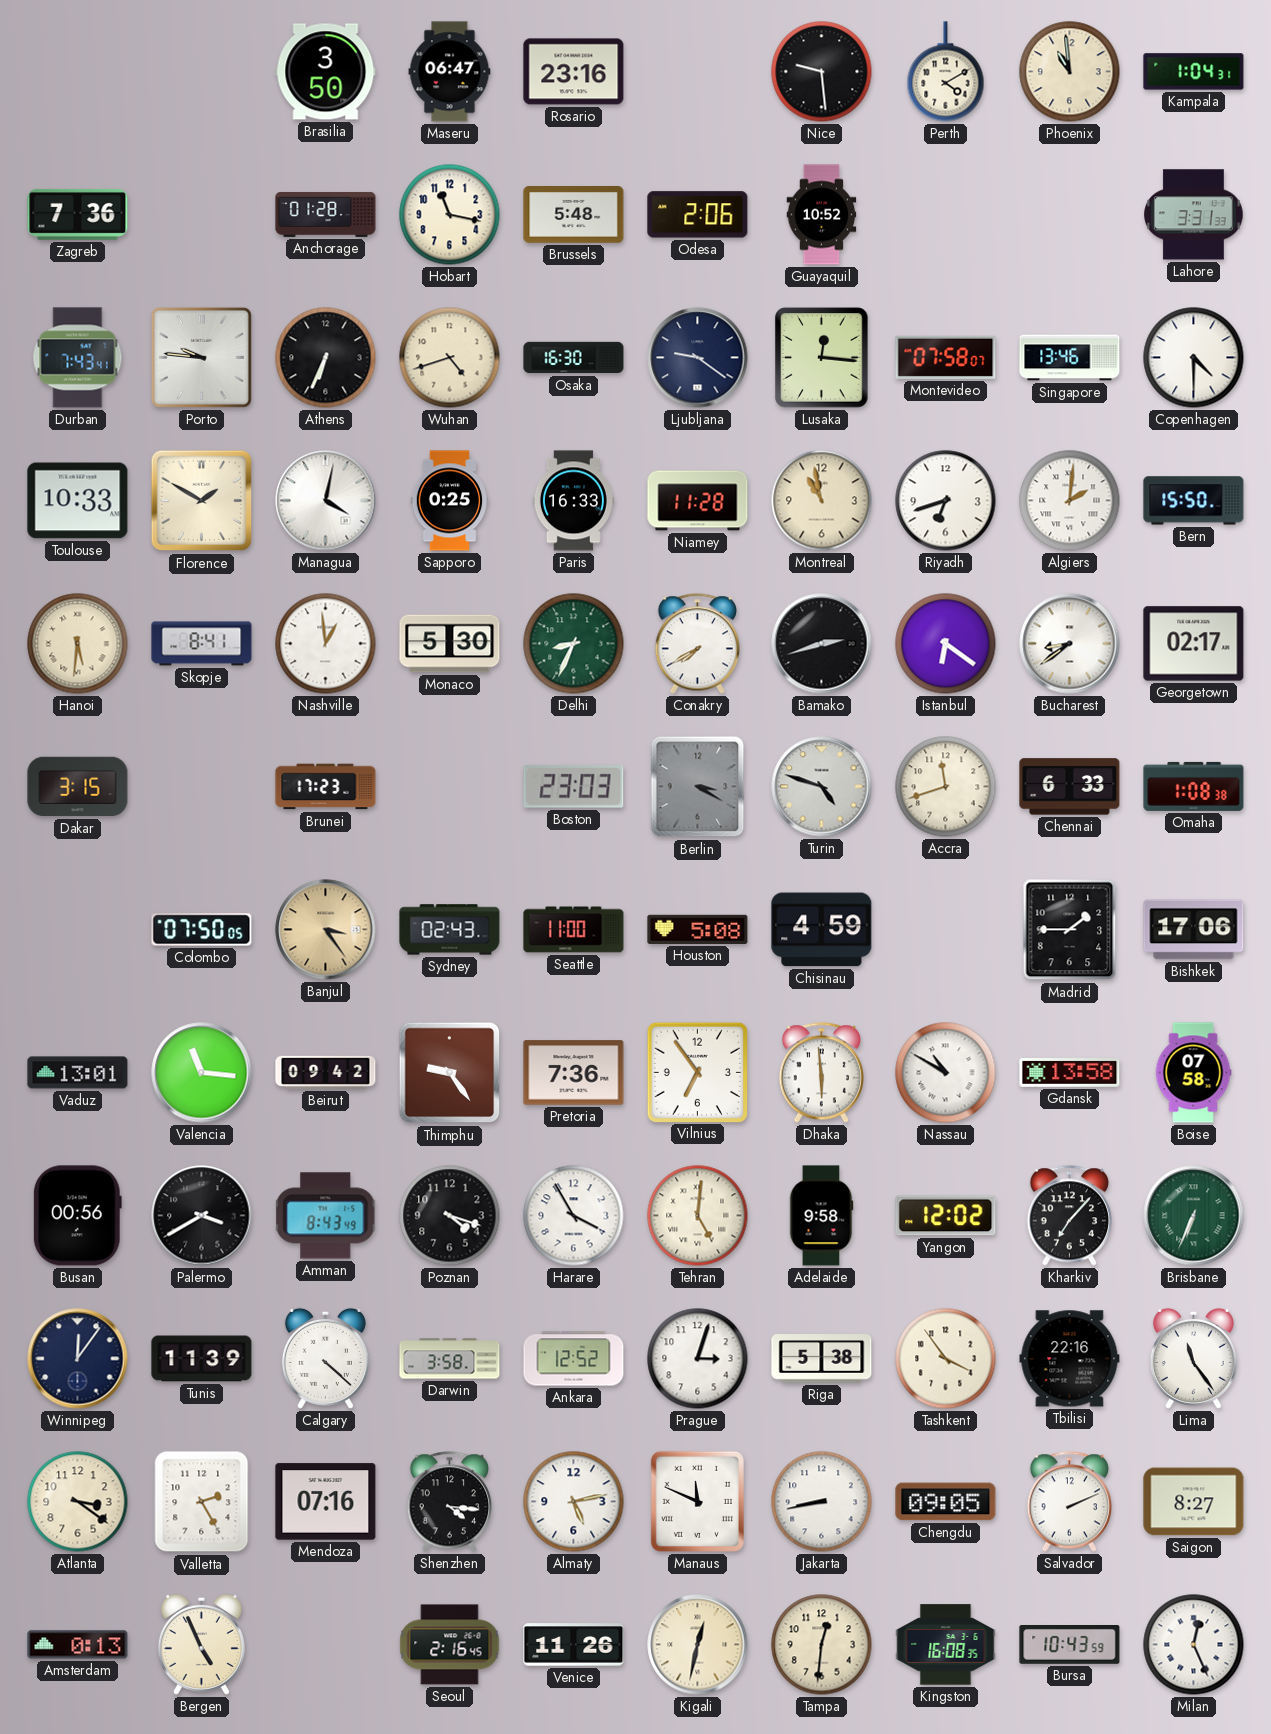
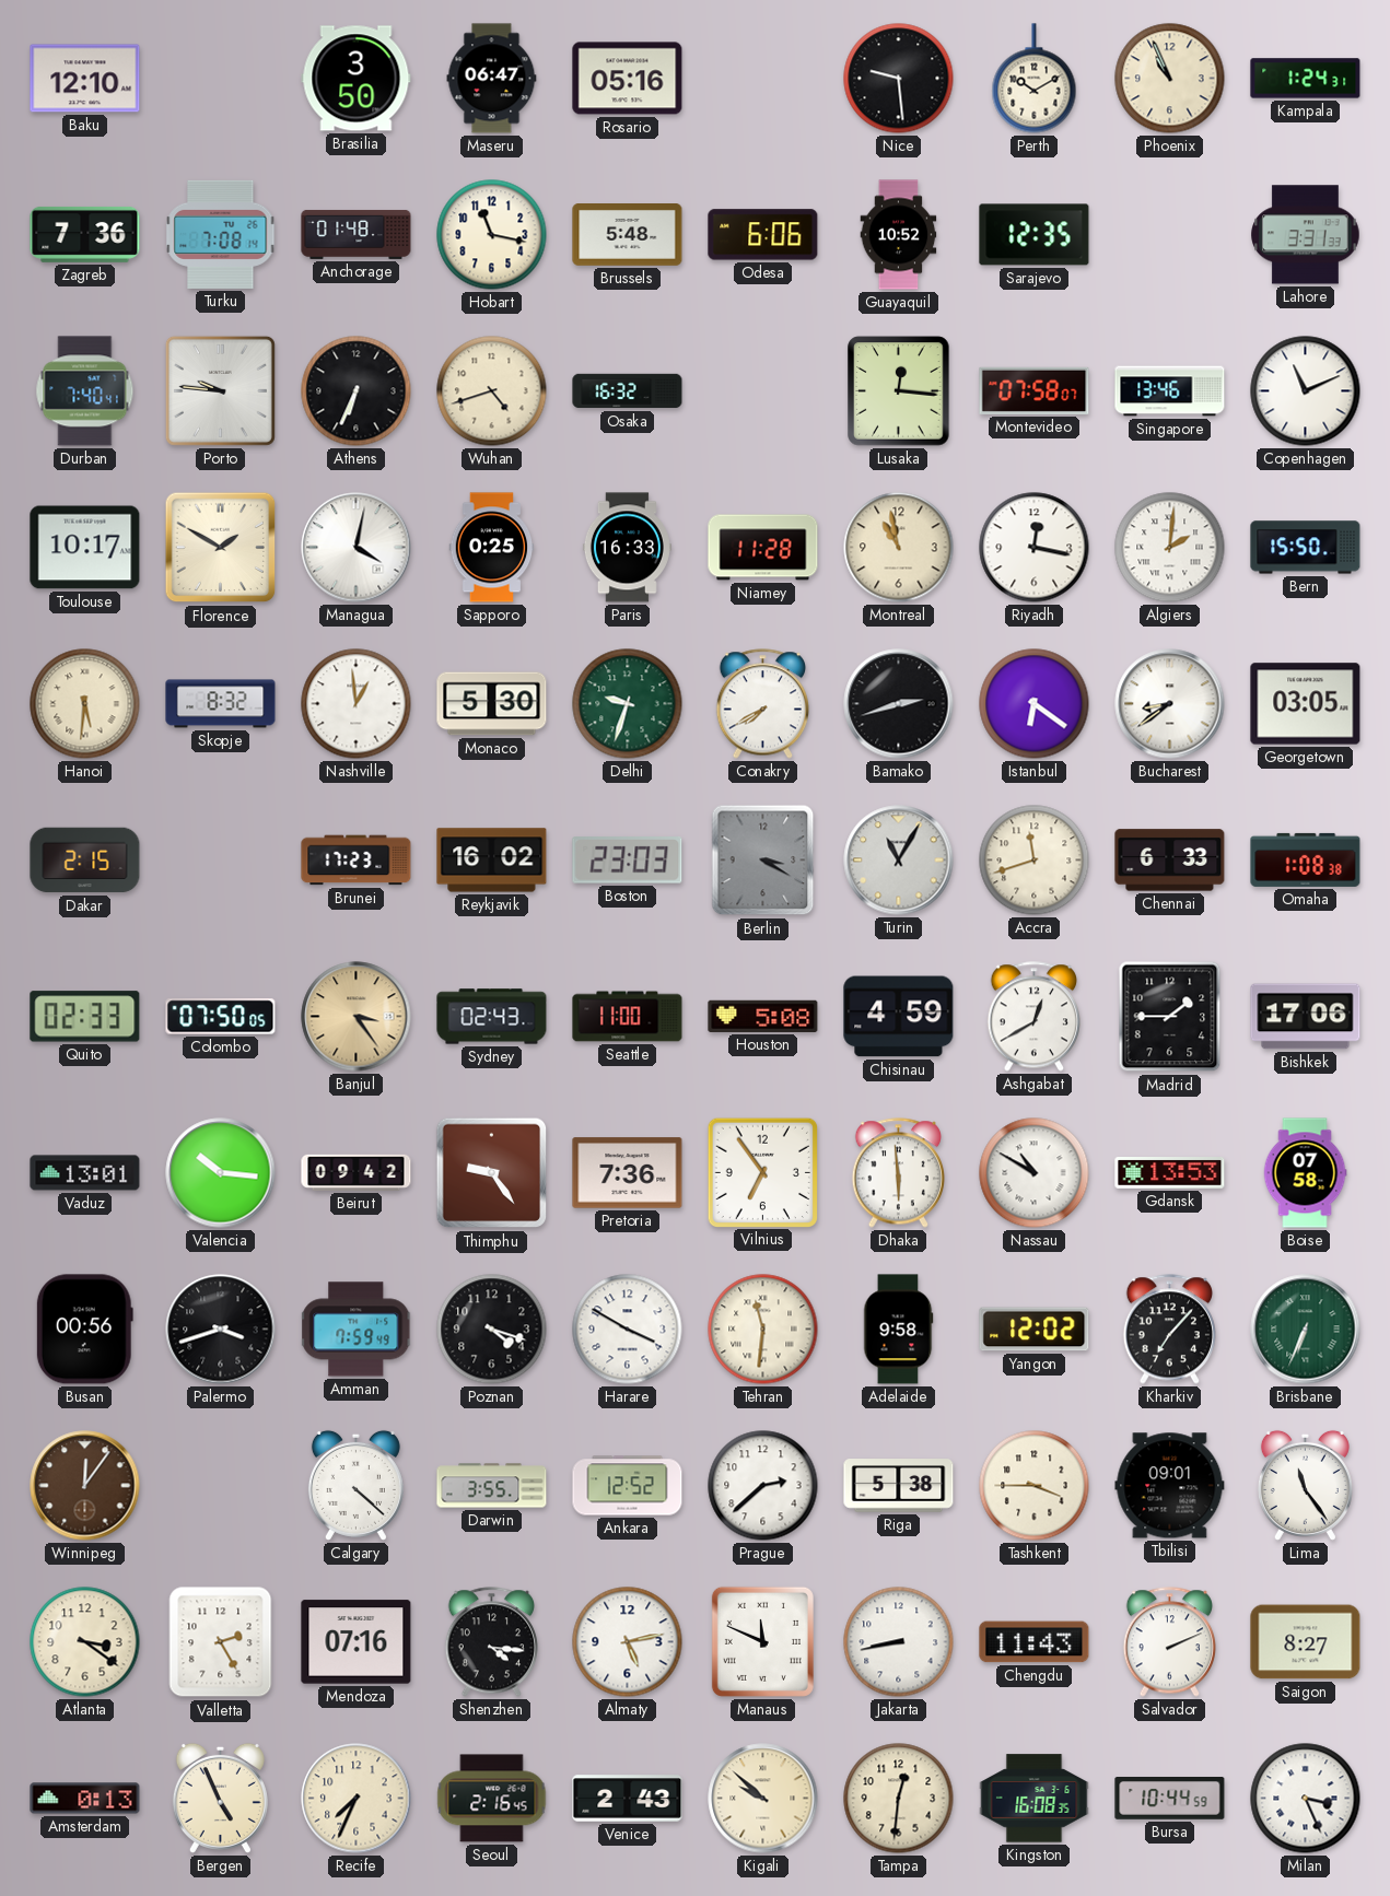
Baku: none -> 12:10 (85, 79)
Rosario: 23:16 -> 05:16 (628, 79)
Perth: 4:10 -> 10:10 (1035, 79)
Phoenix: 10:59 -> 10:56 (1170, 79)
Kampala: 1:04 -> 1:24 (1306, 79)
Turku: none -> 7:08 (221, 234)
Anchorage: 01:28 -> 01:48 (357, 235)
Odesa: 2:06 -> 6:06 (763, 235)
Sarajevo: none -> 12:35 (1035, 235)
Durban: 7:43 -> 7:40 (85, 391)
Osaka: 16:30 -> 16:32 (628, 391)
Ljubljana: 9:21 -> none (698, 358)
Copenhagen: 4:30 -> 11:11 (1306, 391)
Toulouse: 10:33 -> 10:17 (85, 548)
Riyadh: 6:42 -> 12:17 (1035, 548)
Skopje: 8:41 -> 8:32 (221, 704)
Delhi: 8:34 -> 9:33 (628, 704)
Georgetown: 02:17 -> 03:05 (1306, 704)
Dakar: 3:15 -> 2:15 (85, 861)
Reykjavik: none -> 16:02 (492, 861)
Turin: 4:48 -> 11:05 (899, 861)
Quito: none -> 02:33 (85, 1017)
Ashgabat: none -> 12:40 (1033, 1017)
Valencia: 11:16 -> 10:16 (221, 1173)
Gdansk: 13:58 -> 13:53 (1170, 1173)
Palermo: 3:40 -> 3:42 (221, 1330)
Amman: 8:43 -> 7:59 (357, 1330)
Harare: 3:55 -> 3:50 (628, 1330)
Tehran: 5:01 -> 11:31 (763, 1330)
Winnipeg dial: navy -> brown (85, 1486)
Tunis: 11:39 -> none (202, 1359)
Darwin: 3:58 -> 3:55 (492, 1486)
Prague: 3:03 -> 2:38 (763, 1486)
Tashkent: 3:54 -> 3:45 (1035, 1486)
Tbilisi: 22:16 -> 09:01 (1170, 1486)
Chengdu: 09:05 -> 11:43 (1035, 1642)
Recife: none -> 7:34 (357, 1799)
Venice: 11:26 -> 2:43 (628, 1799)
Kigali: 12:32 -> 9:52 (763, 1799)
Bursa: 10:43 -> 10:44 (1170, 1799)
Milan: 12:26 -> 3:26 (1306, 1799)
